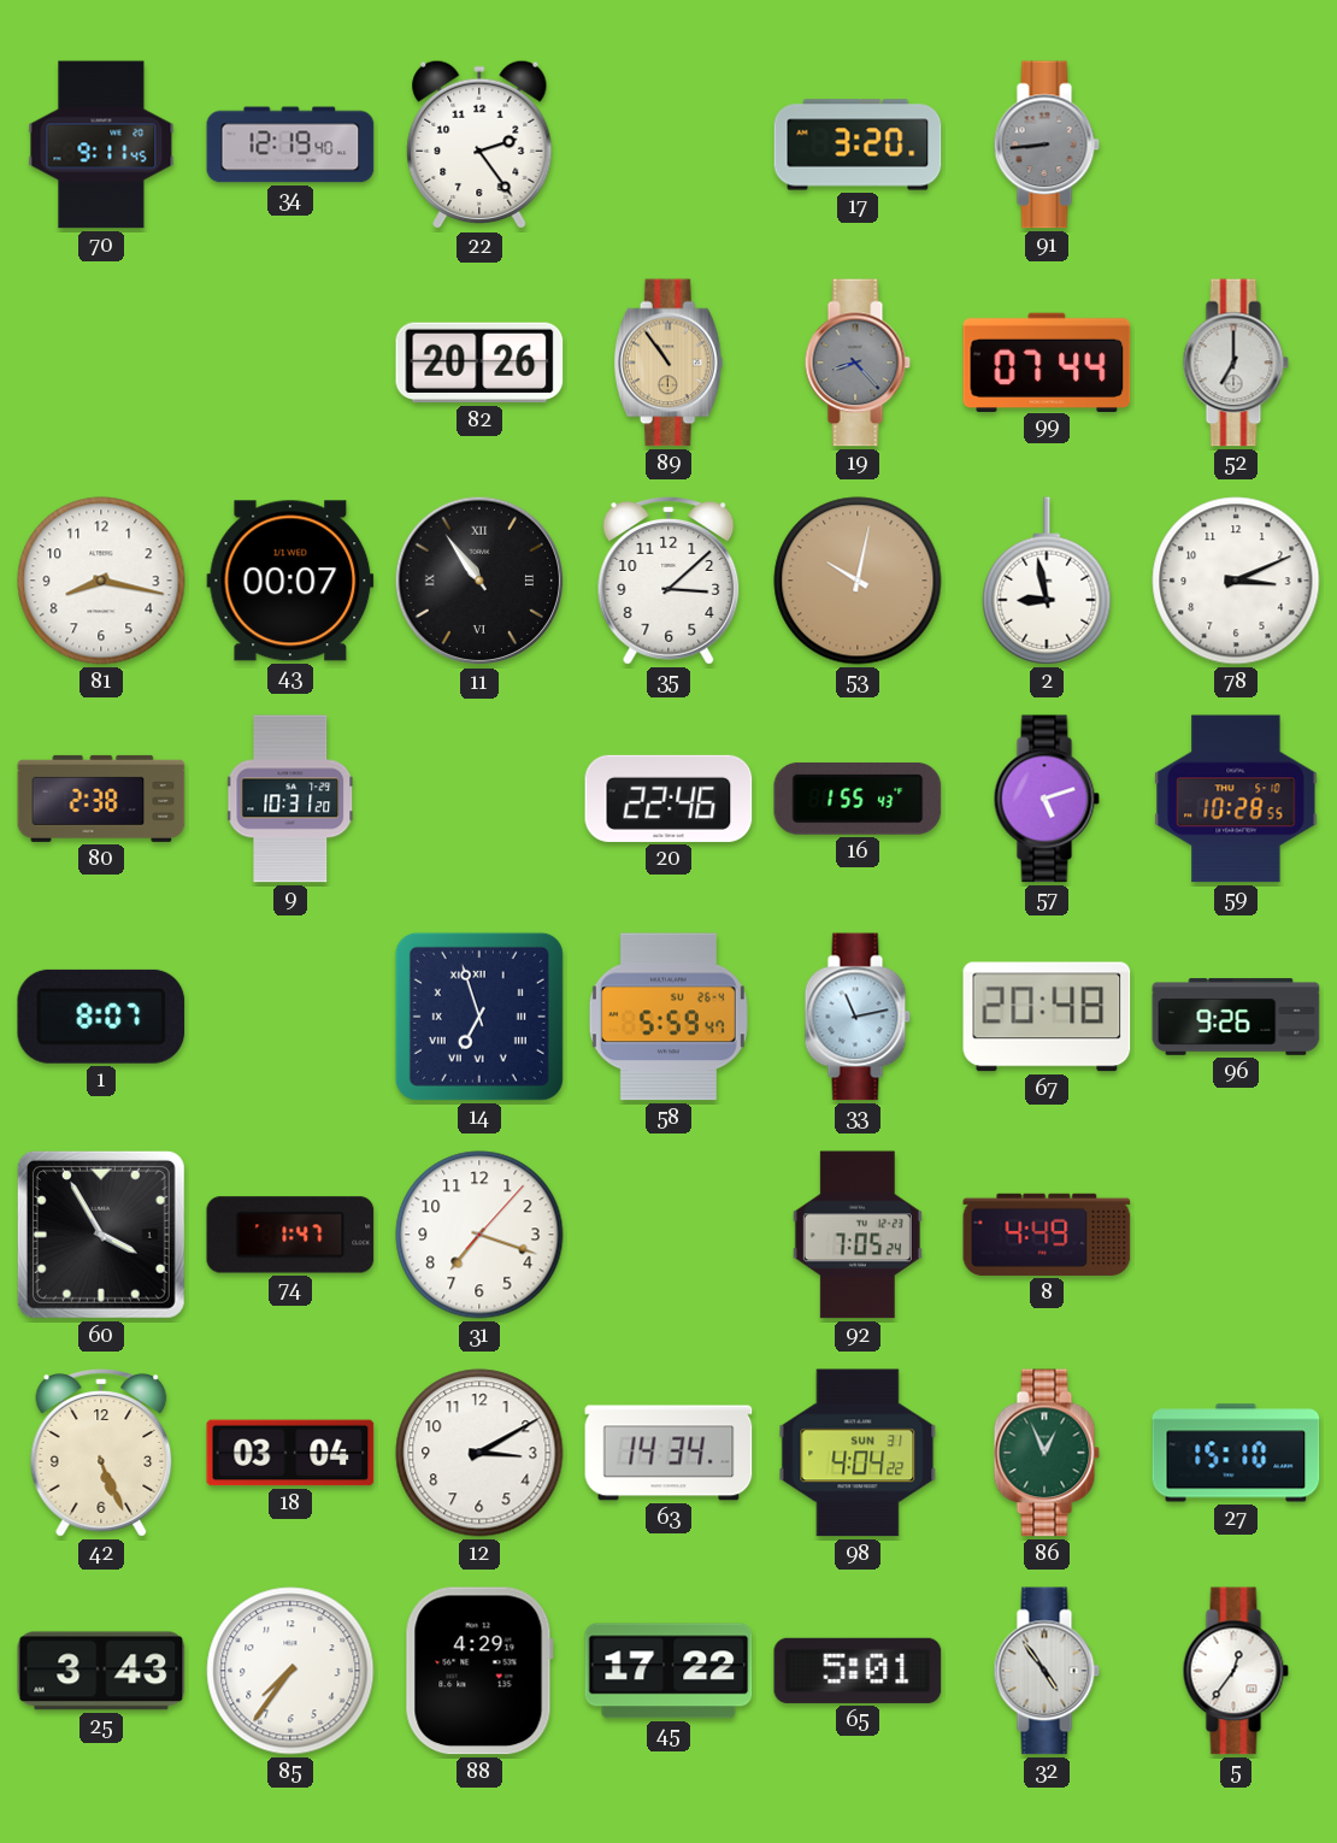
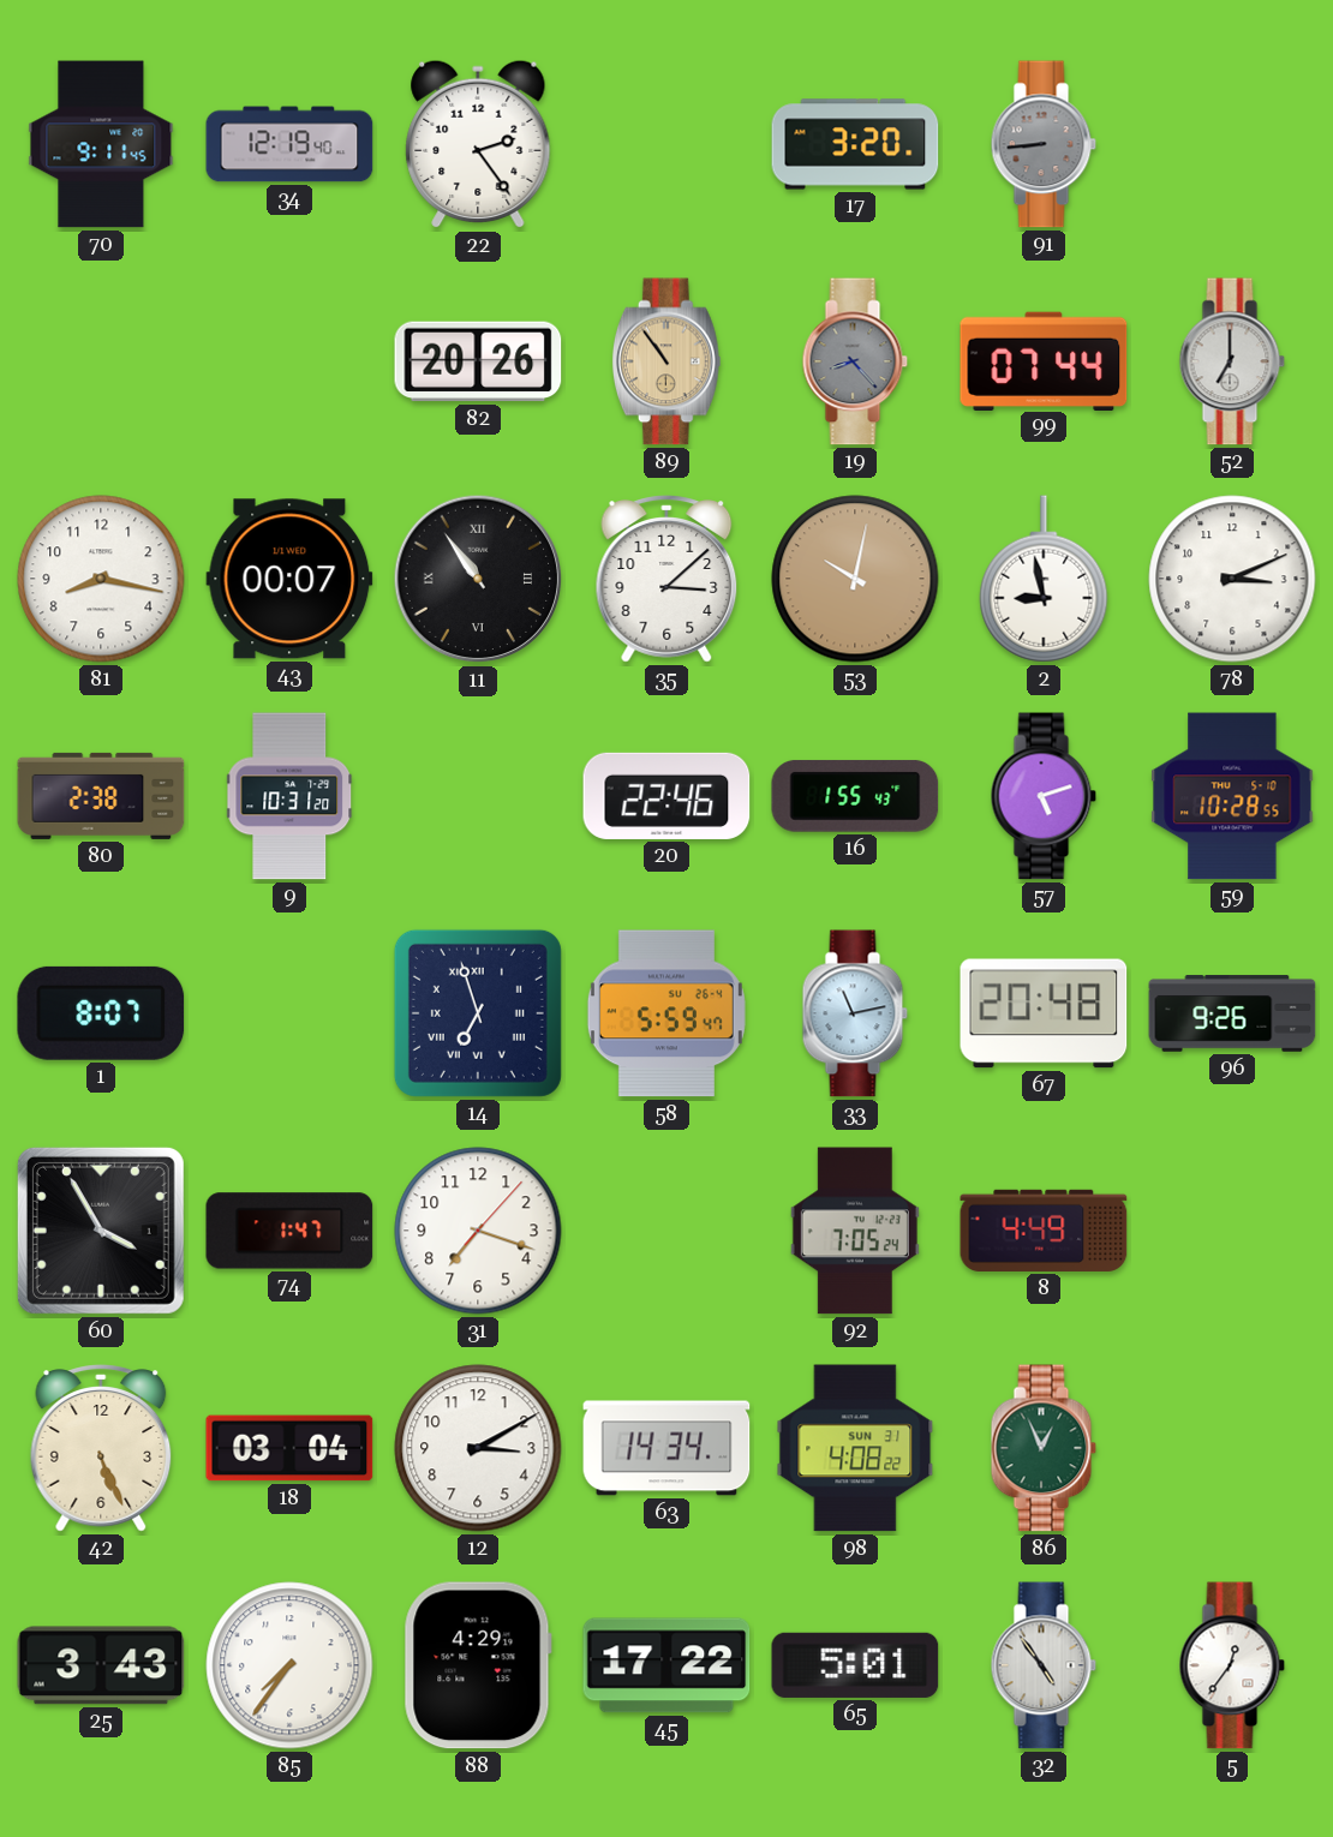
98: 4:04 -> 4:08 (855, 1448)
27: 15:10 -> none (1236, 1453)
